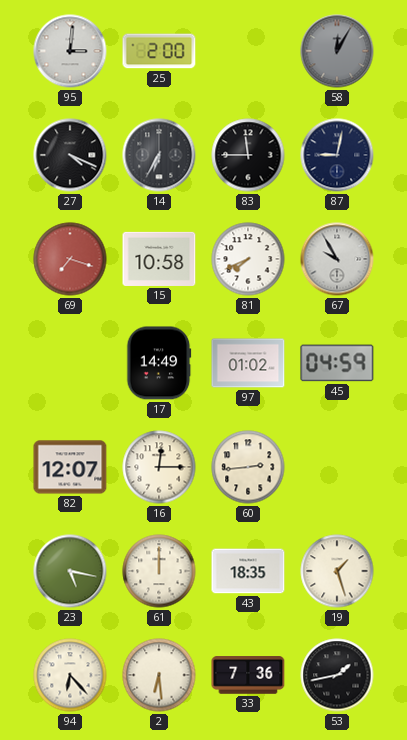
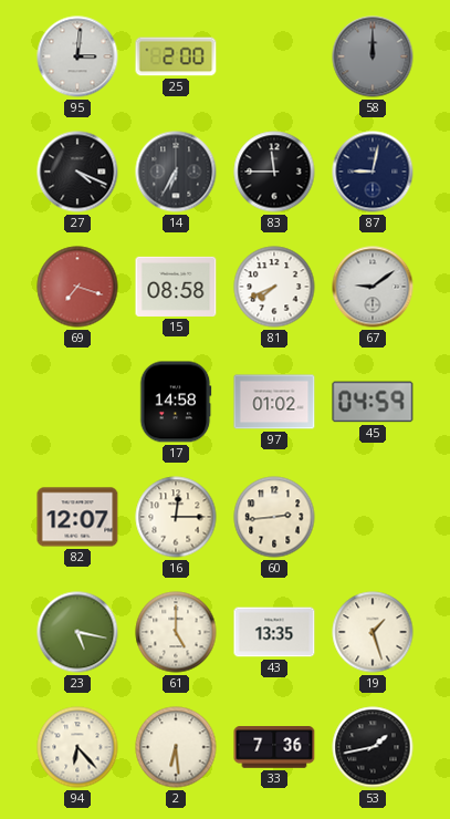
58: 12:05 -> 12:00 (373, 56)
15: 10:58 -> 08:58 (176, 287)
67: 9:55 -> 9:09 (373, 287)
17: 14:49 -> 14:58 (176, 402)
61: 12:00 -> 5:00 (176, 632)
43: 18:35 -> 13:35 (274, 632)
